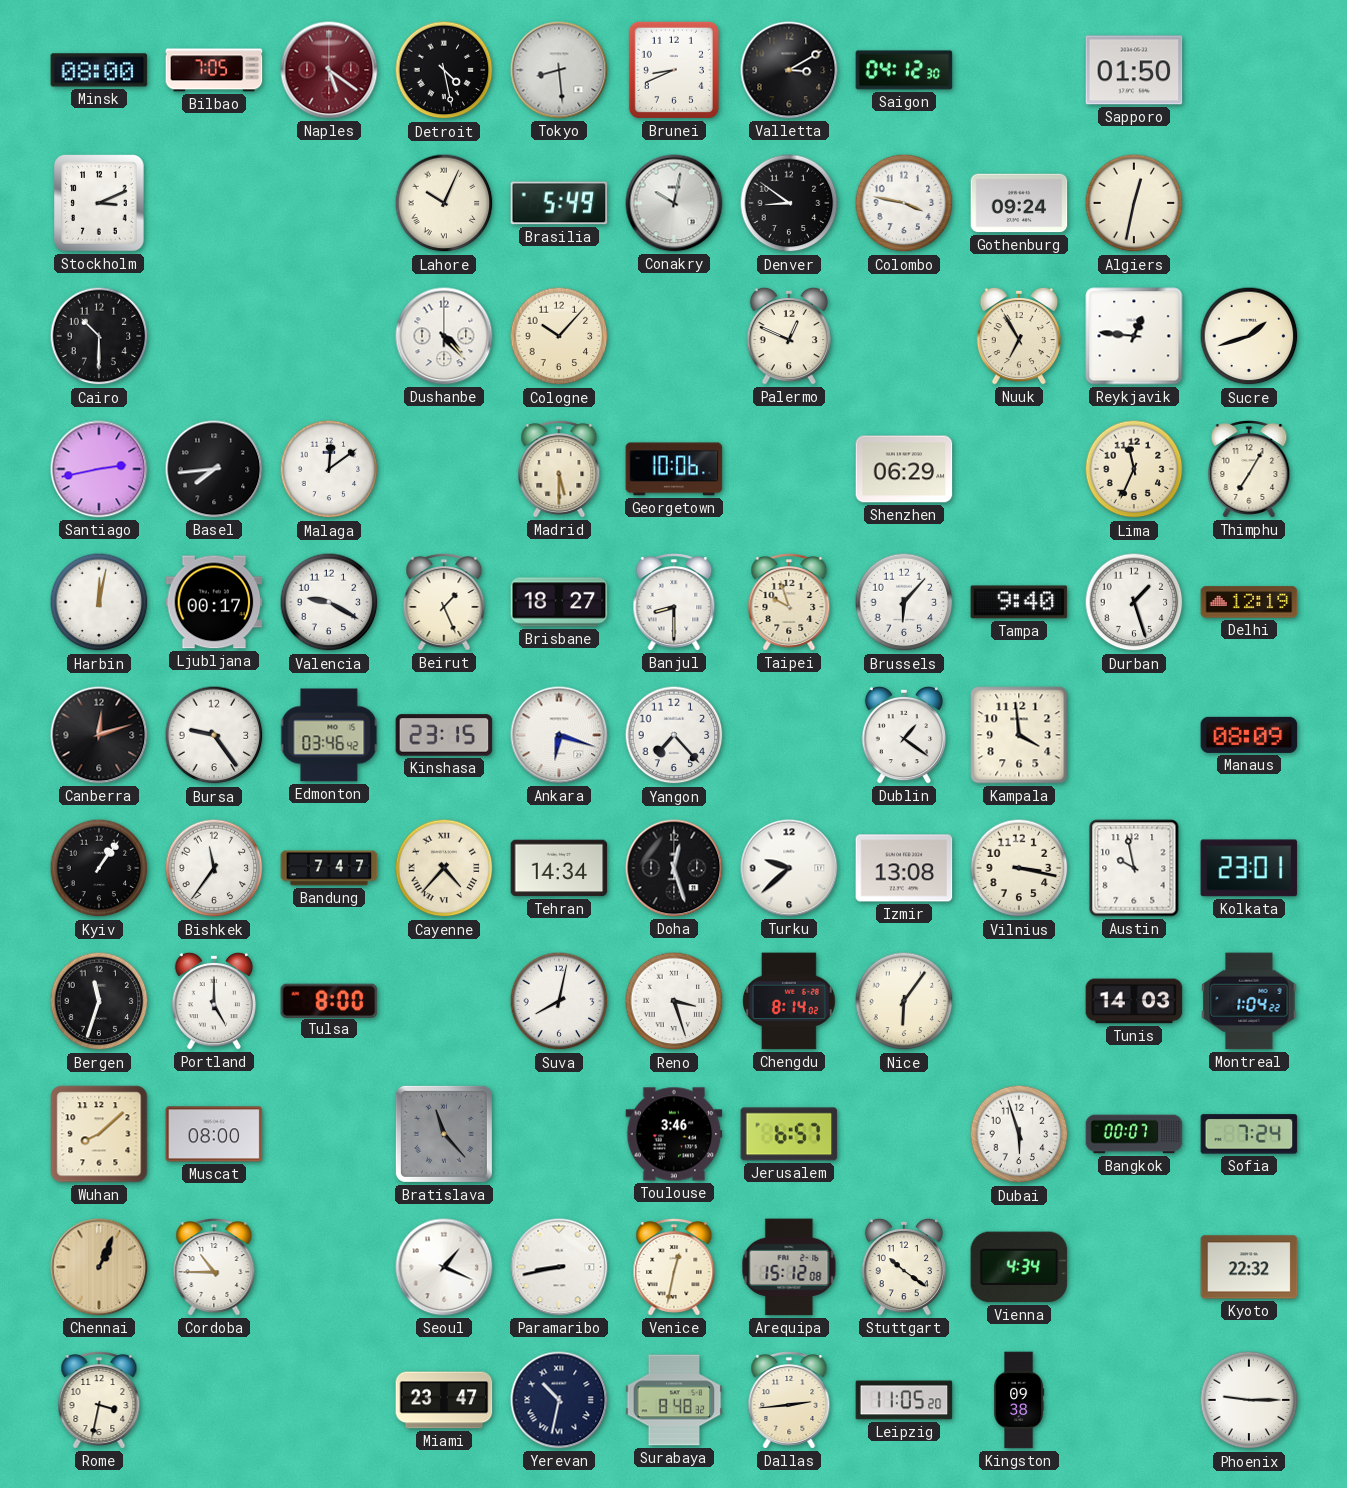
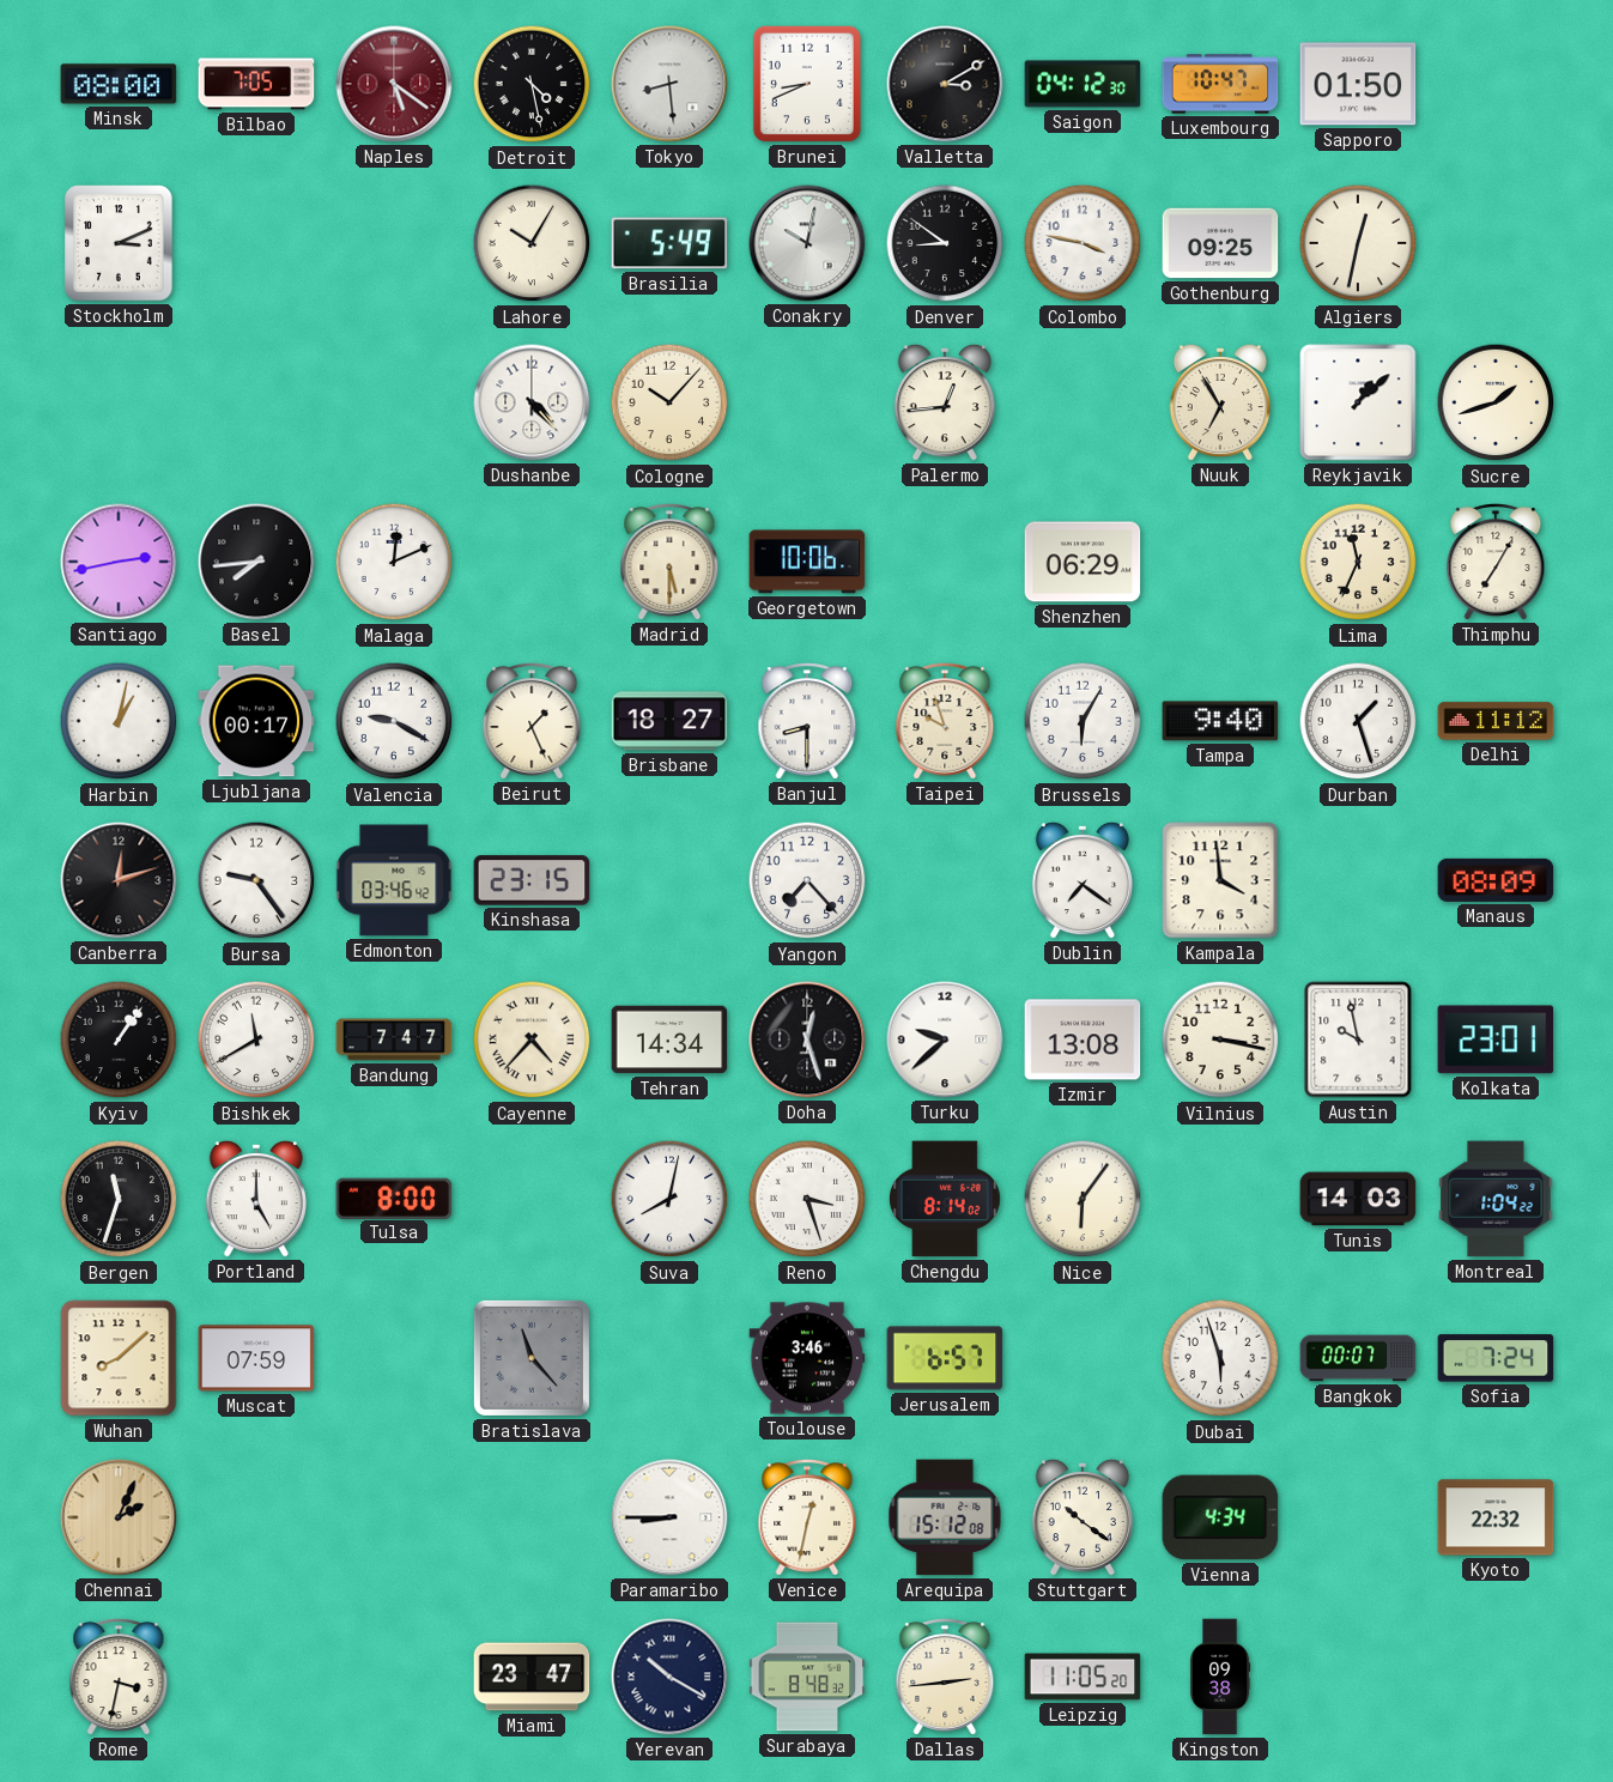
Luxembourg: none -> 10:47 (1220, 84)
Lahore: 10:04 -> 10:05 (532, 243)
Gothenburg: 09:24 -> 09:25 (1220, 243)
Cairo: 10:30 -> none (99, 336)
Palermo: 12:49 -> 12:44 (944, 402)
Reykjavik: 12:46 -> 1:08 (1358, 402)
Malaga: 12:09 -> 12:11 (394, 562)
Harbin: 12:02 -> 1:02 (119, 721)
Brussels: 6:07 -> 6:05 (1083, 721)
Delhi: 12:19 -> 11:12 (1496, 721)
Ankara: 6:18 -> none (559, 735)
Dublin: 1:21 -> 7:21 (1081, 880)
Bishkek: 11:36 -> 11:40 (256, 1039)
Muscat: 08:00 -> 07:59 (256, 1358)
Chennai: 1:04 -> 2:04 (119, 1517)
Cordoba: 10:45 -> none (214, 1267)
Seoul: 1:19 -> none (444, 1267)
Paramaribo: 8:43 -> 8:45 (669, 1517)
Yerevan: 10:32 -> 10:20 (669, 1677)
Phoenix: 9:15 -> none (1249, 1400)
